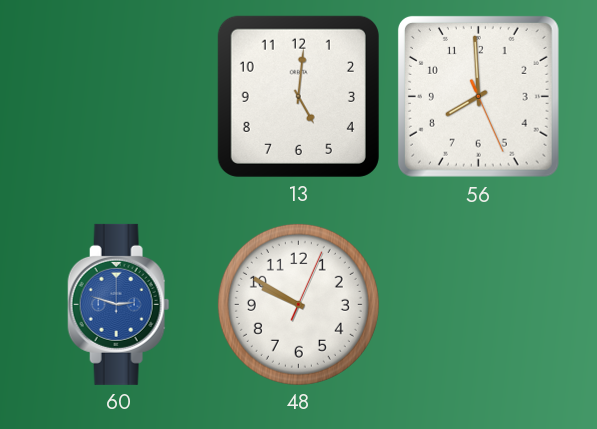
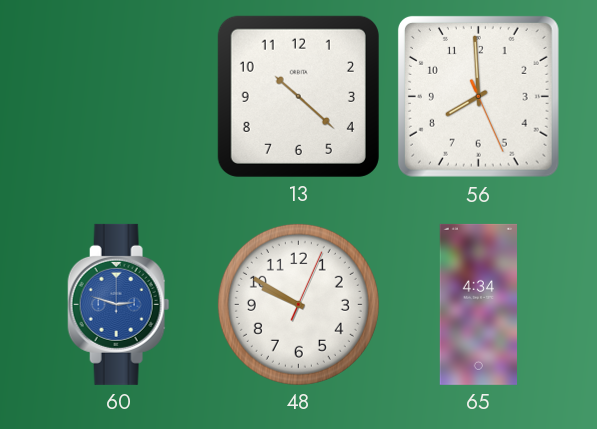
13: 5:01 -> 10:22 (298, 96)
65: none -> 4:34 (478, 304)
